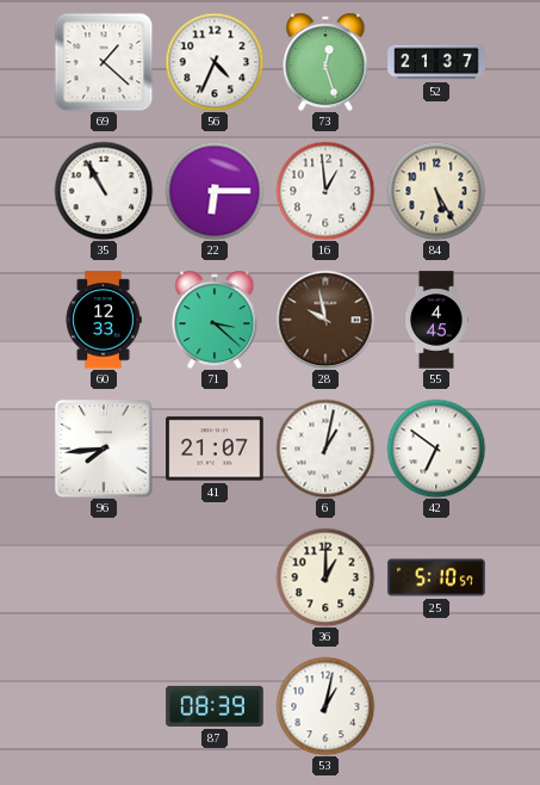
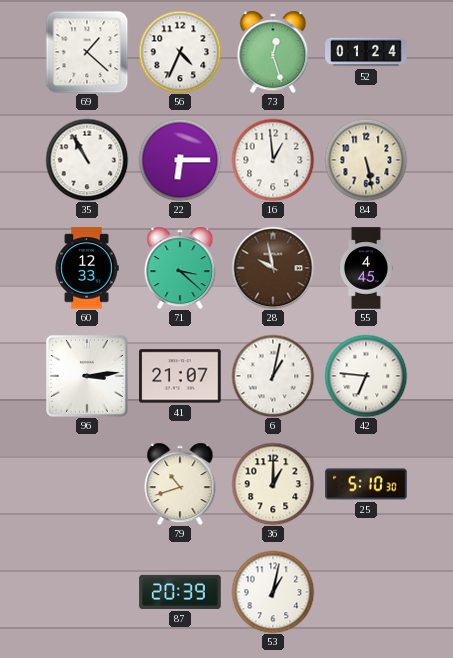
52: 21:37 -> 01:24 (366, 52)
84: 5:25 -> 5:28 (366, 160)
96: 7:44 -> 3:14 (87, 376)
42: 6:51 -> 6:46 (366, 376)
79: none -> 10:42 (180, 484)
25: 5:10:57 -> 5:10:30 (366, 484)
87: 08:39 -> 20:39 (180, 592)
